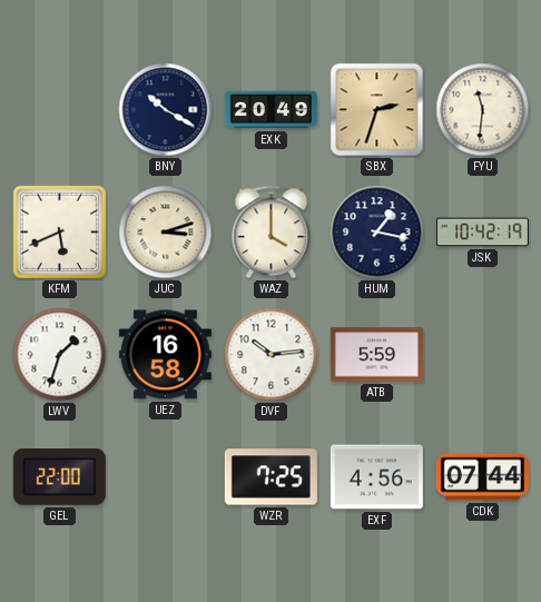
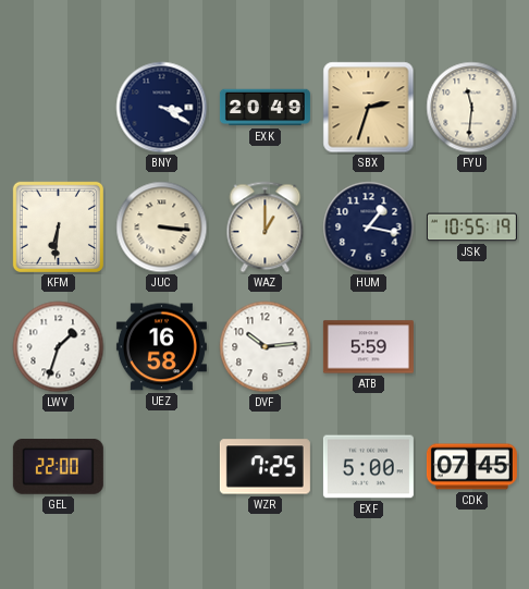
BNY: 10:20 -> 3:20 (162, 108)
KFM: 5:41 -> 6:31 (58, 226)
JUC: 3:12 -> 3:16 (162, 228)
WAZ: 4:00 -> 1:00 (266, 228)
JSK: 10:42 -> 10:55 (471, 228)
EXF: 4:56 -> 5:00 (368, 467)
CDK: 07:44 -> 07:45 (471, 467)
